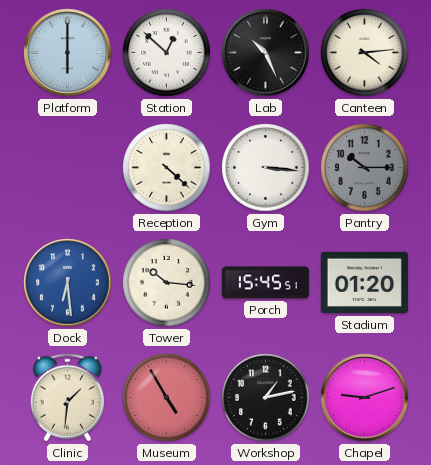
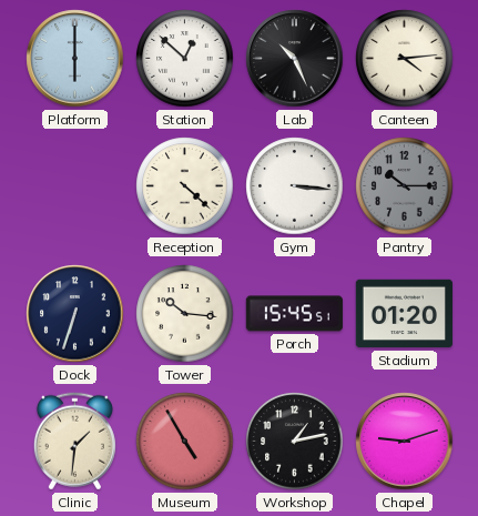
Dock: 6:29 -> 6:33 (75, 314)
Dock dial: blue -> navy (75, 314)
